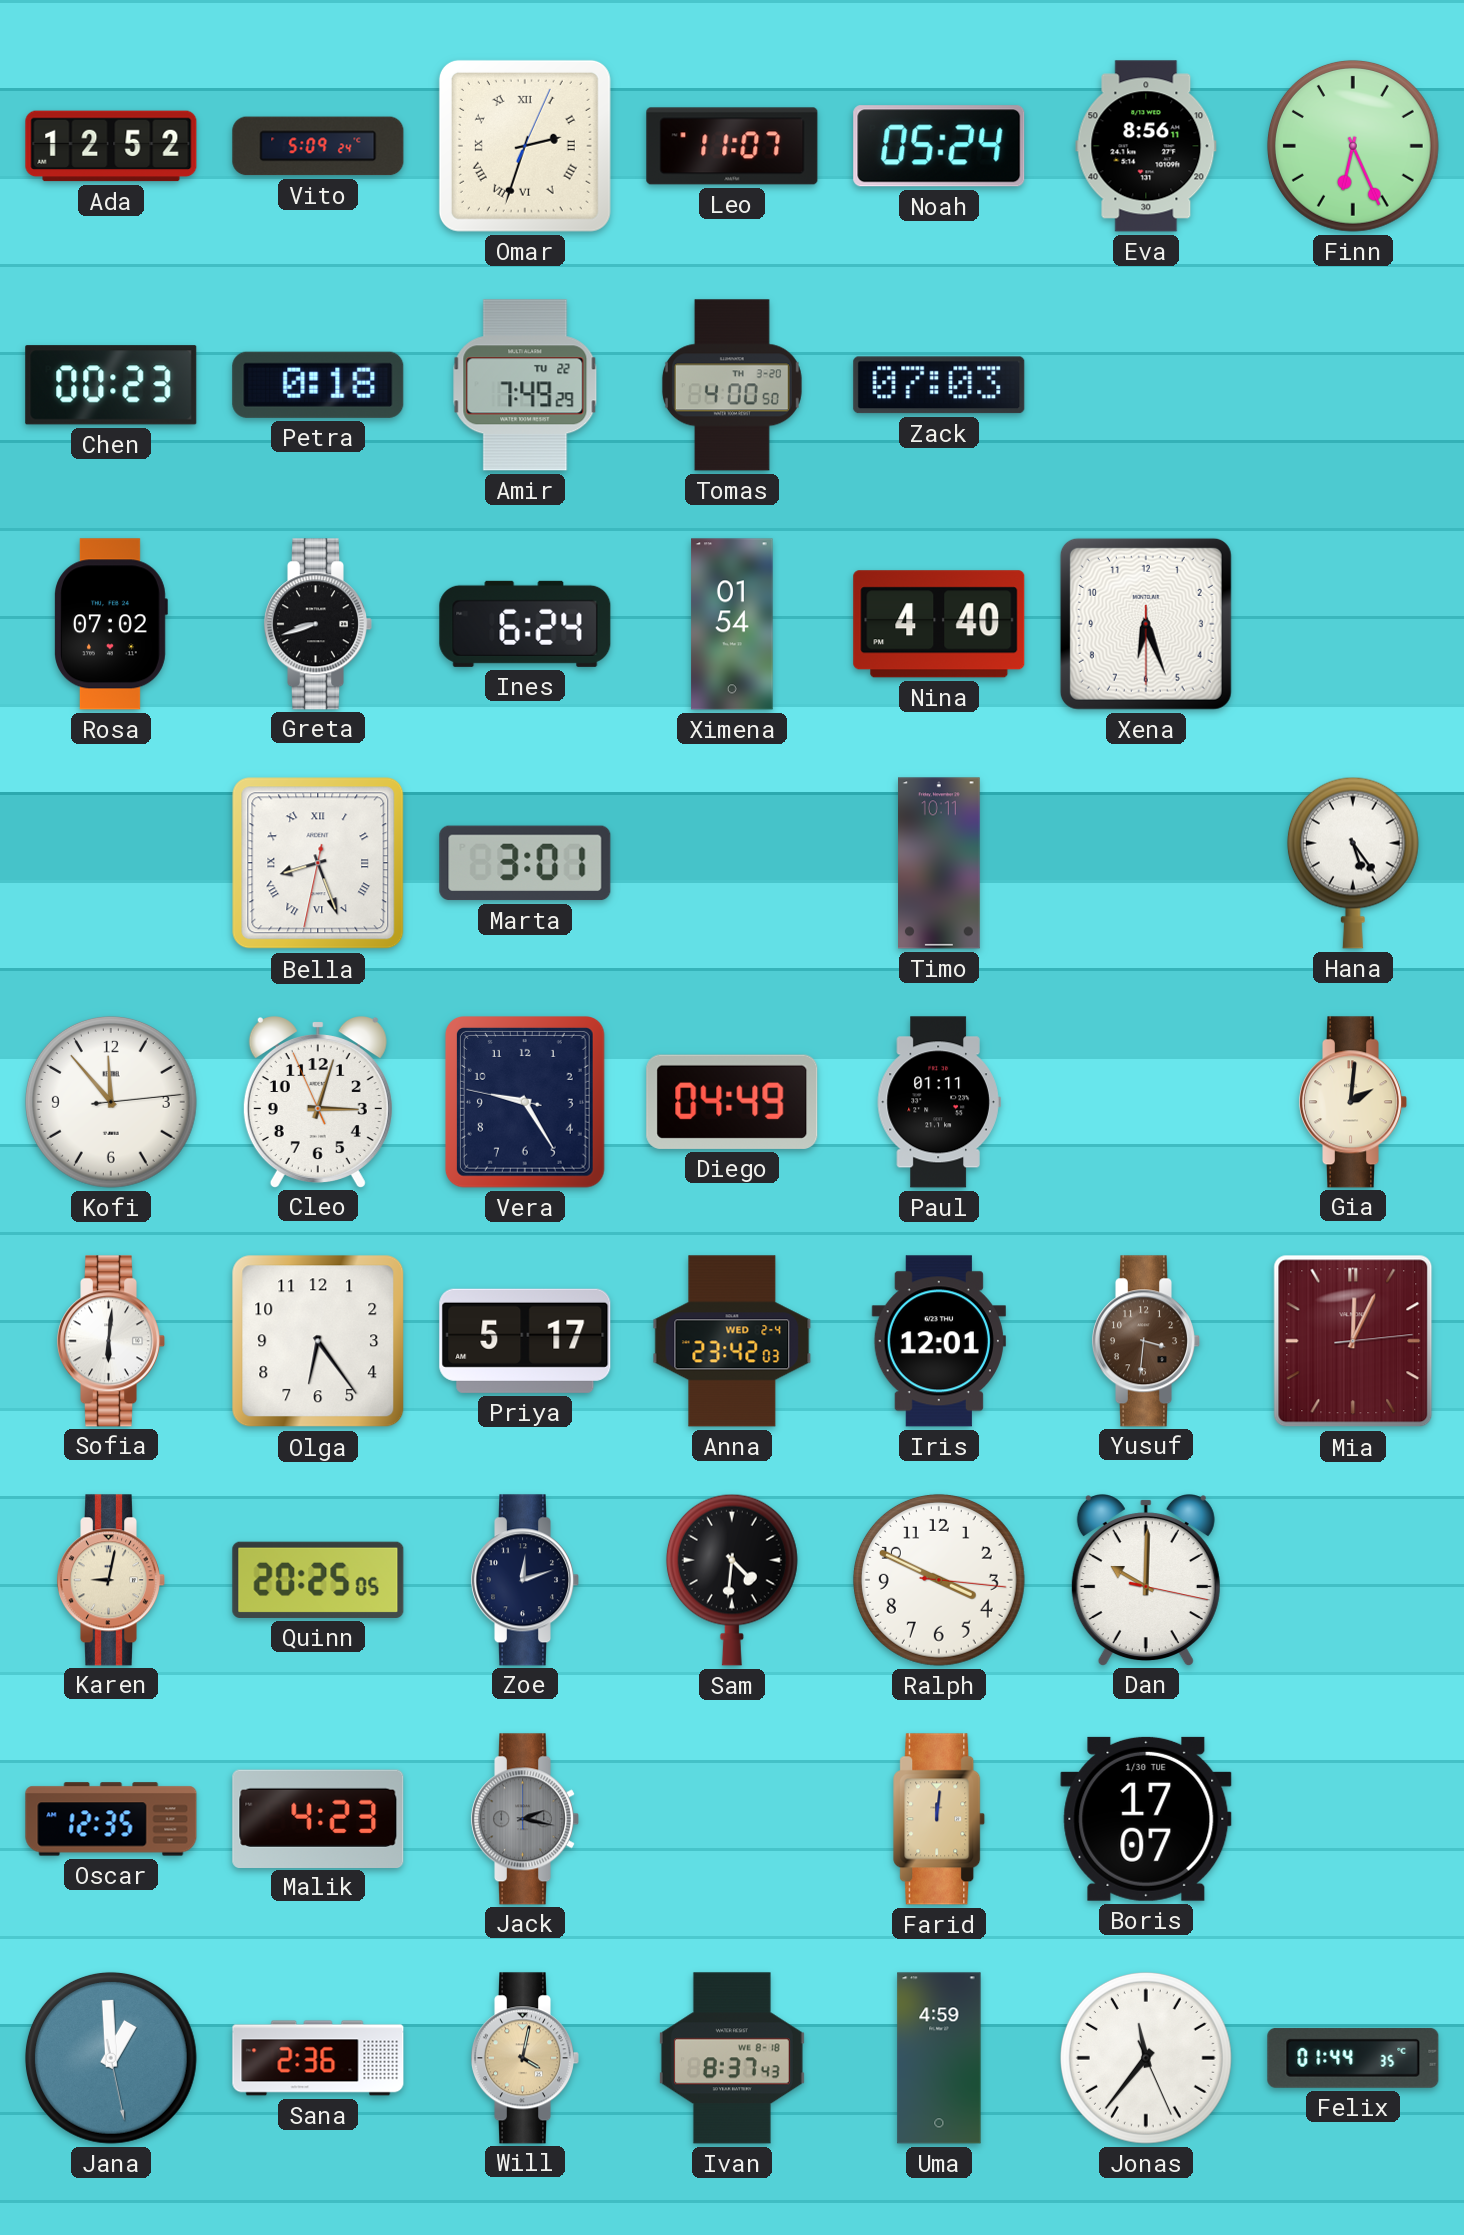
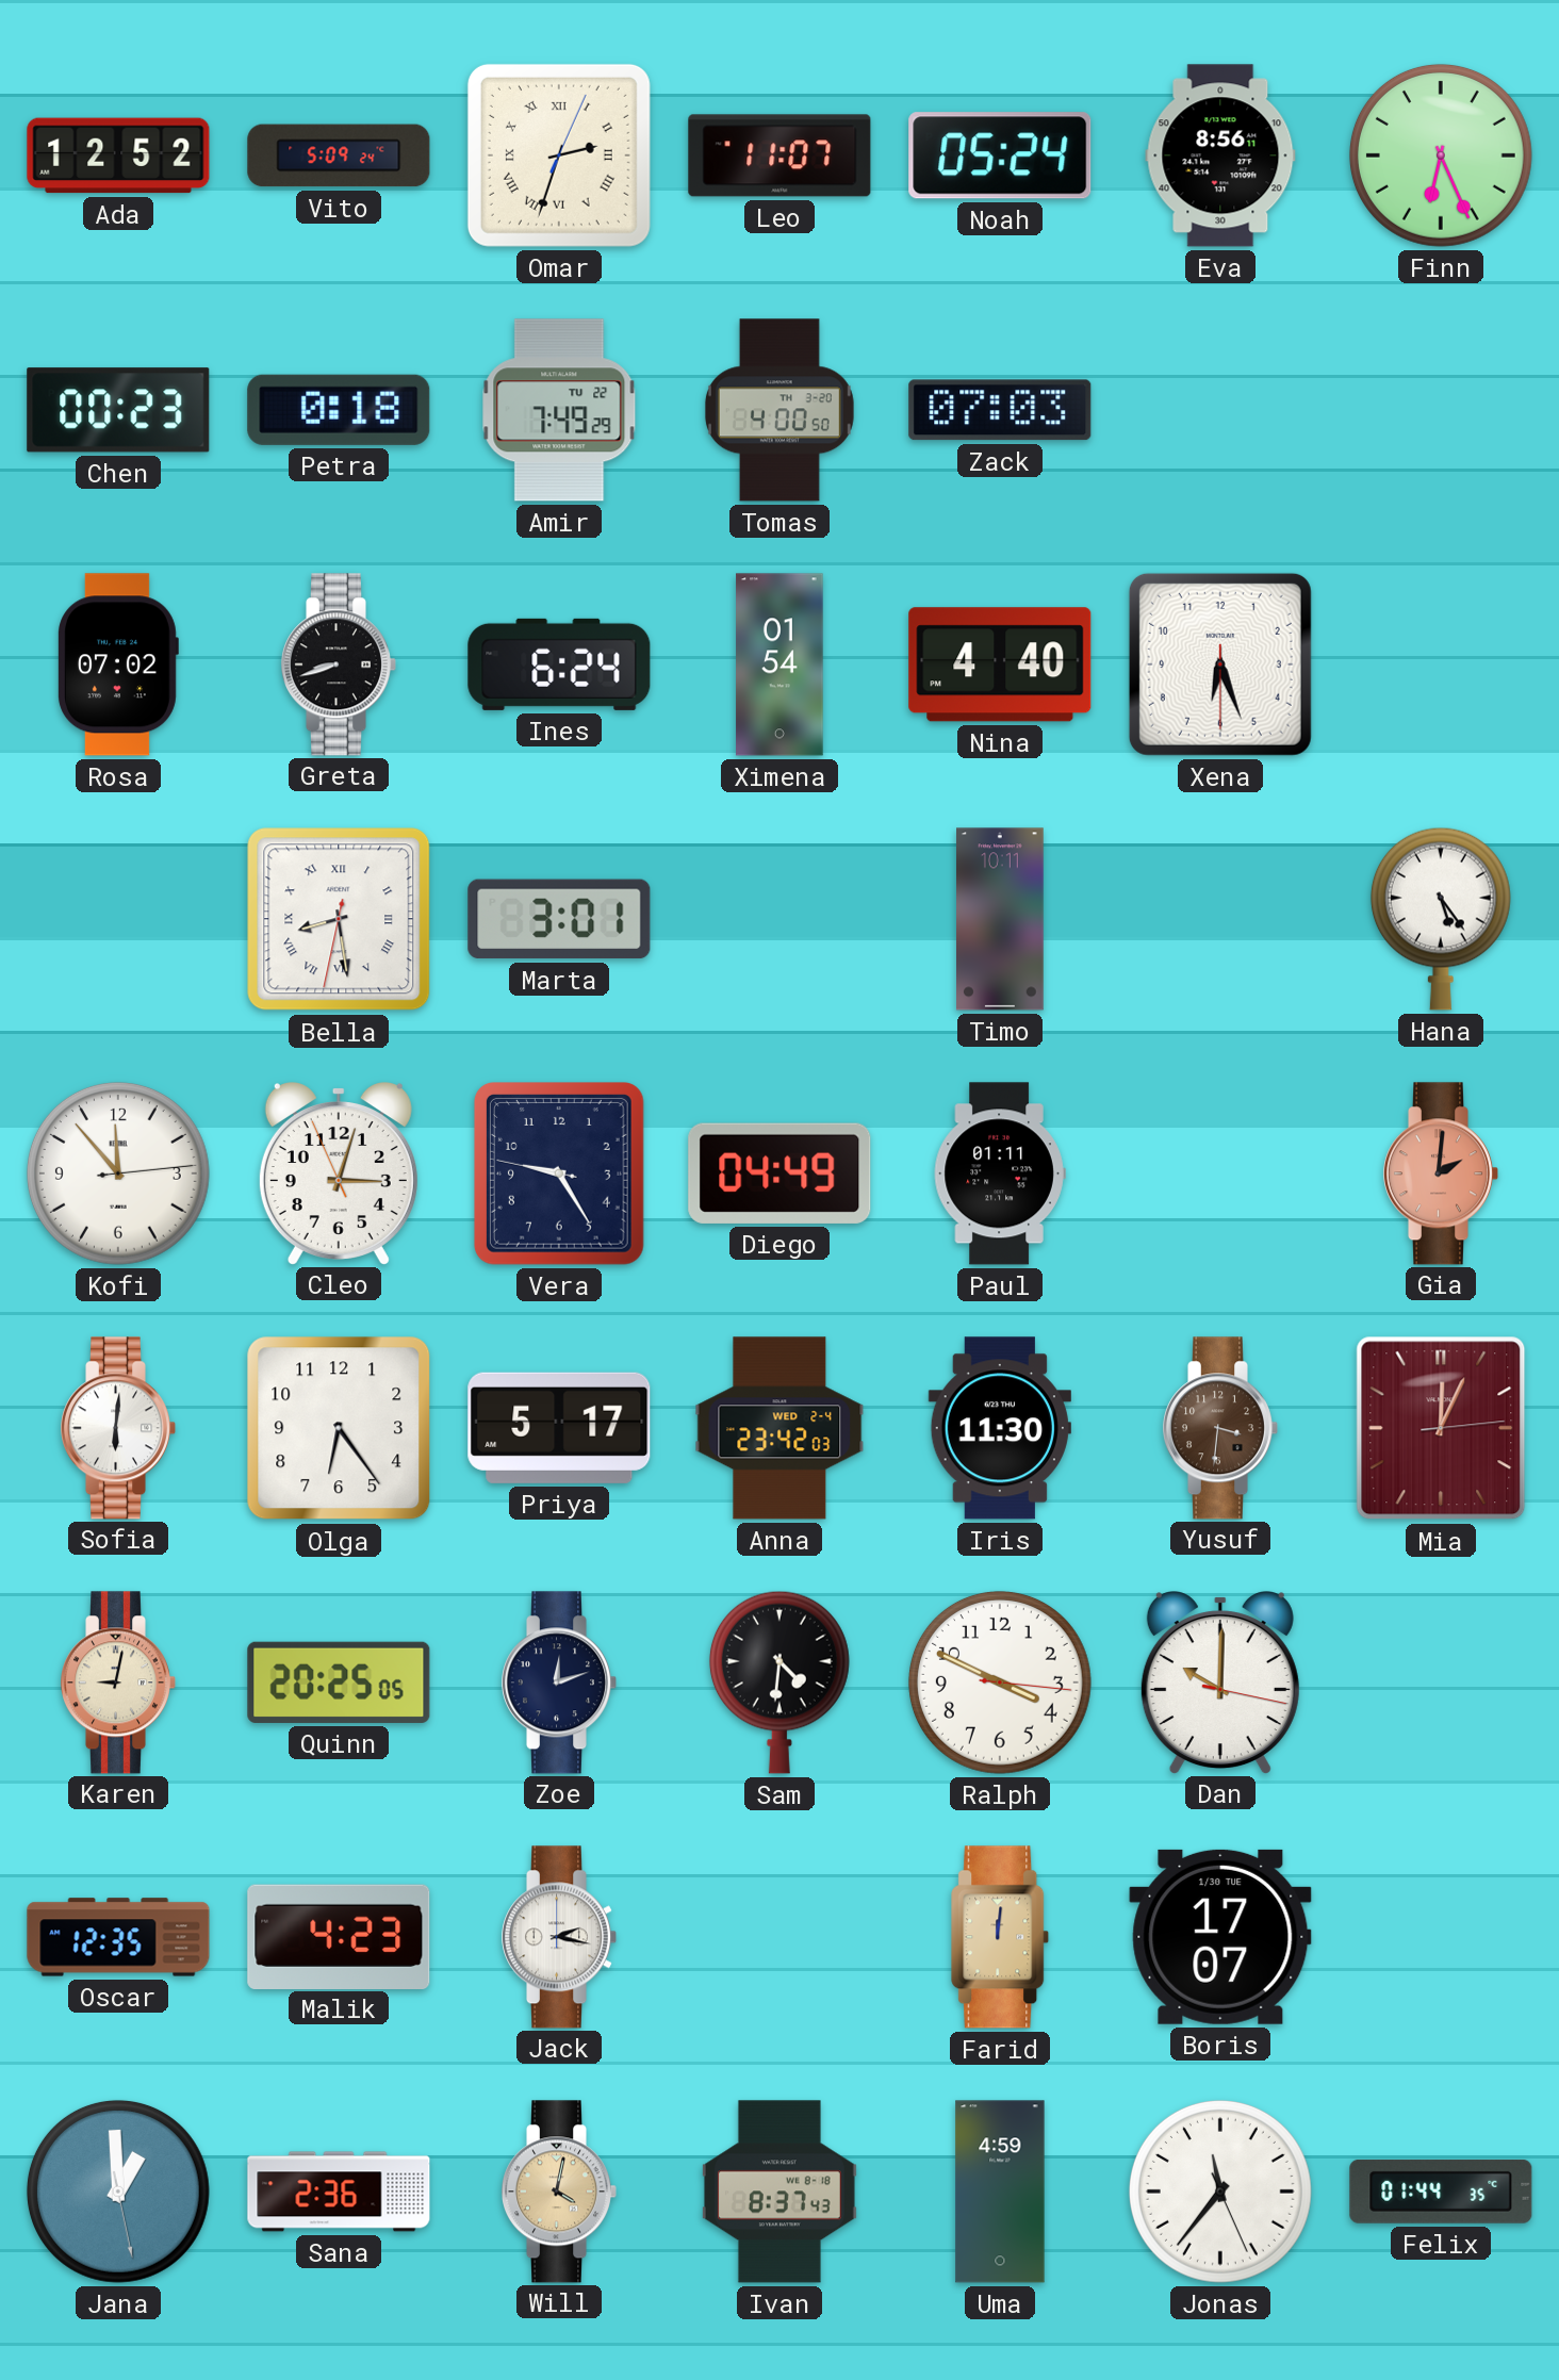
Bella: 8:26 -> 8:28 (339, 919)
Gia dial: cream -> salmon (1440, 1173)
Iris: 12:01 -> 11:30 (1000, 1428)
Jack dial: grey -> white (558, 1937)
